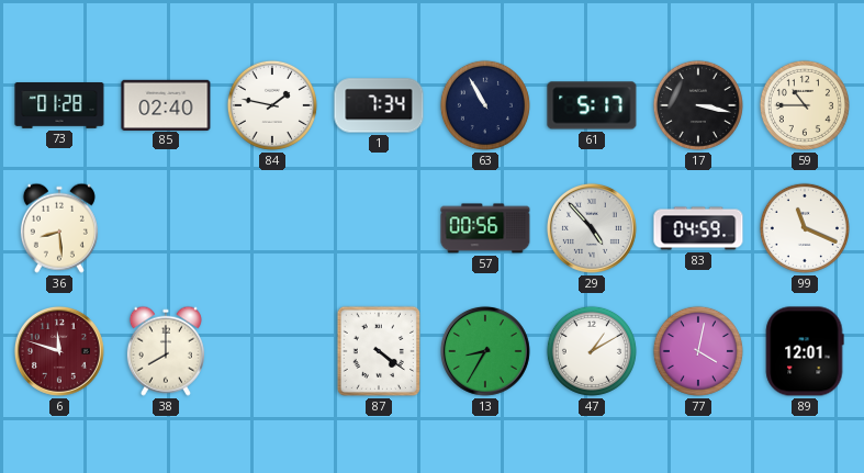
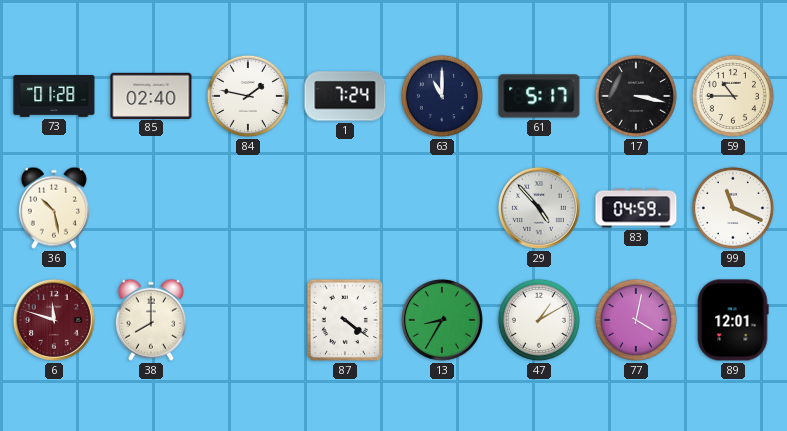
1: 7:34 -> 7:24 (345, 96)
63: 10:55 -> 11:00 (442, 96)
36: 8:29 -> 10:28 (54, 208)
57: 00:56 -> none (485, 228)
